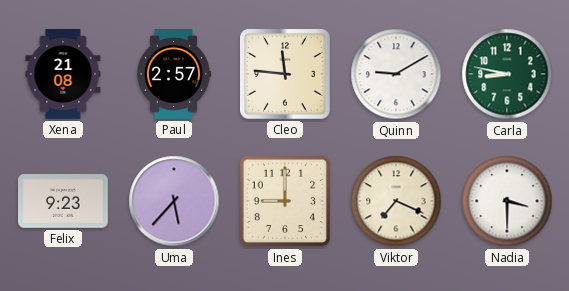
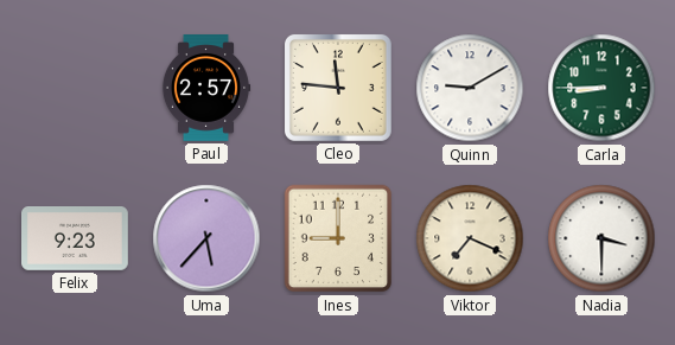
Xena: 21:08 -> none (63, 75)
Carla: 8:47 -> 8:45 (601, 88)
